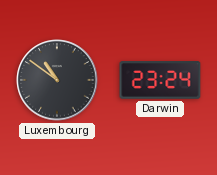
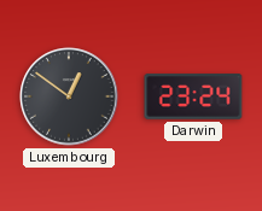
Luxembourg: 10:51 -> 12:51 (69, 96)
